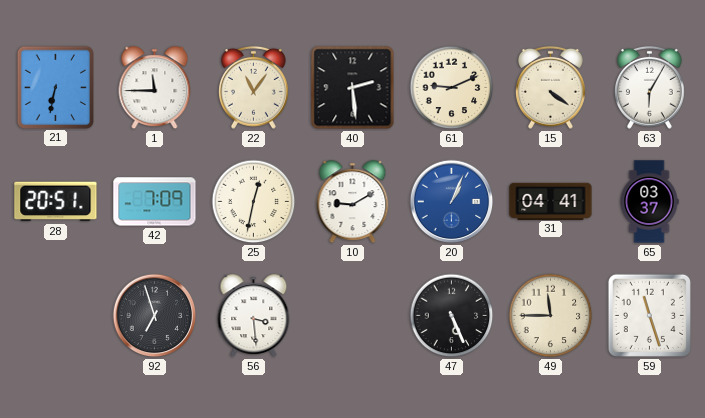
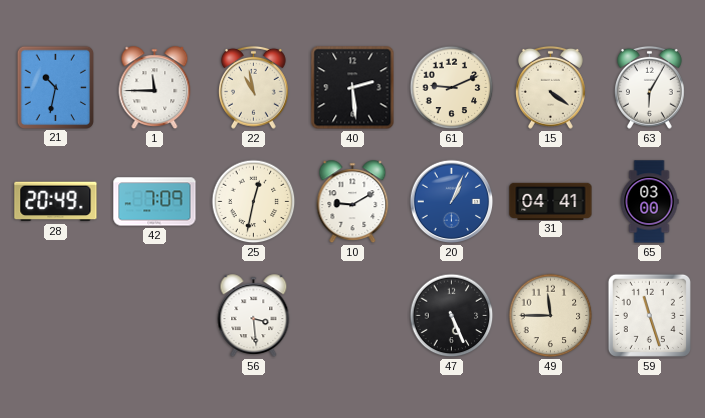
21: 6:32 -> 10:32 (55, 87)
22: 11:06 -> 10:58 (253, 87)
28: 20:51 -> 20:49 (56, 202)
65: 03:37 -> 03:00 (649, 202)
92: 6:57 -> none (155, 316)
